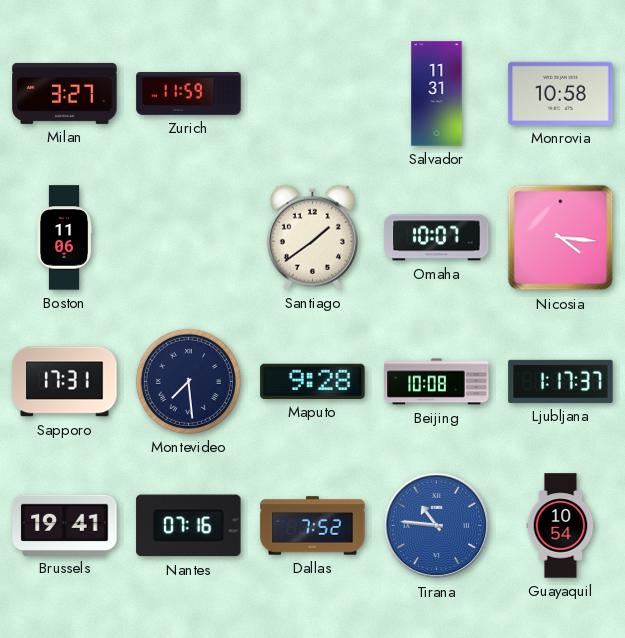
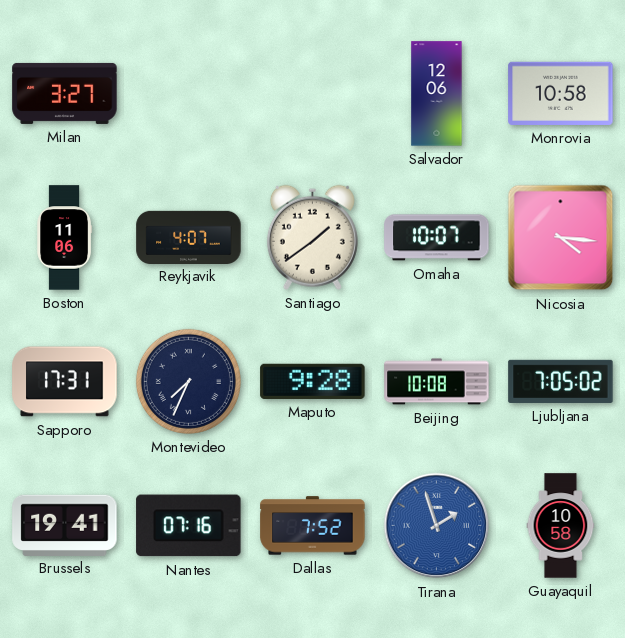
Zurich: 11:59 -> none (189, 94)
Salvador: 11:31 -> 12:06 (437, 94)
Reykjavik: none -> 4:07 (189, 237)
Montevideo: 7:29 -> 7:34 (188, 381)
Ljubljana: 1:17 -> 7:05 (561, 381)
Tirana: 10:46 -> 1:57 (437, 526)
Guayaquil: 10:54 -> 10:58 (561, 526)
